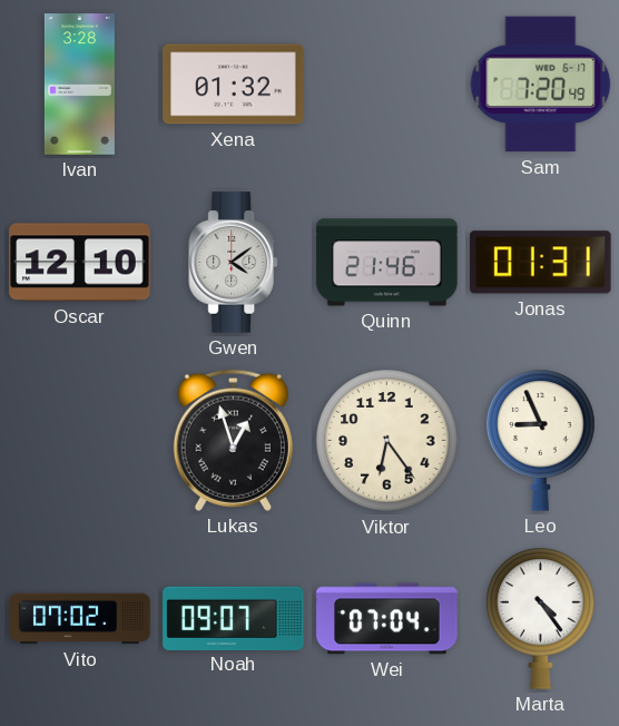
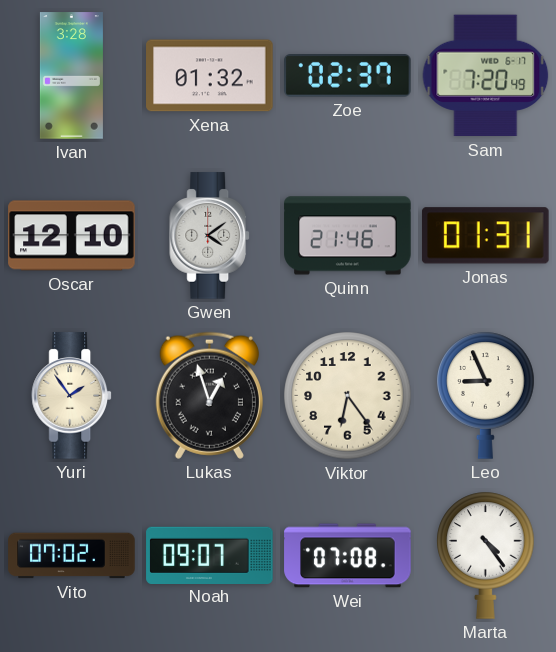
Zoe: none -> 02:37 (348, 76)
Yuri: none -> 1:54 (72, 396)
Wei: 07:04 -> 07:08 (348, 556)
